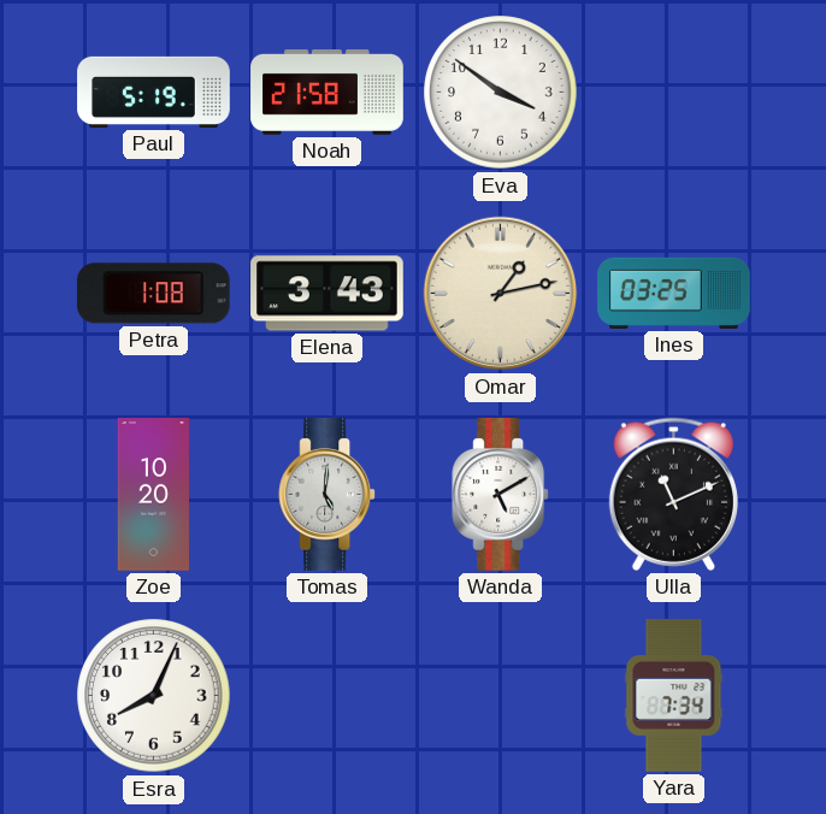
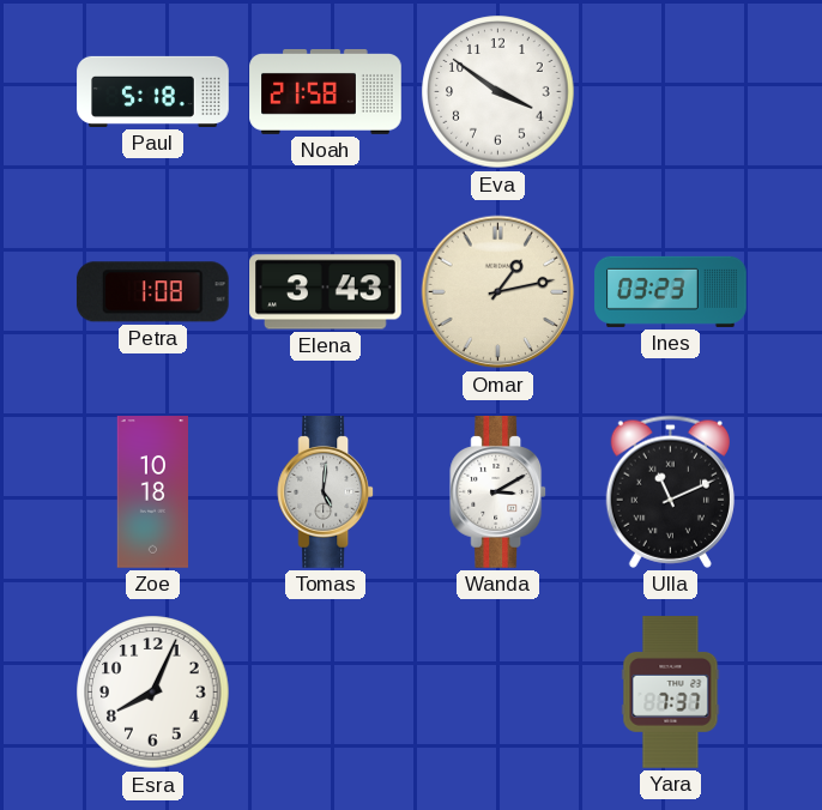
Paul: 5:19 -> 5:18 (153, 91)
Ines: 03:25 -> 03:23 (671, 291)
Zoe: 10:20 -> 10:18 (152, 492)
Wanda: 5:10 -> 3:10 (498, 492)
Yara: 7:34 -> 7:37 (671, 693)
